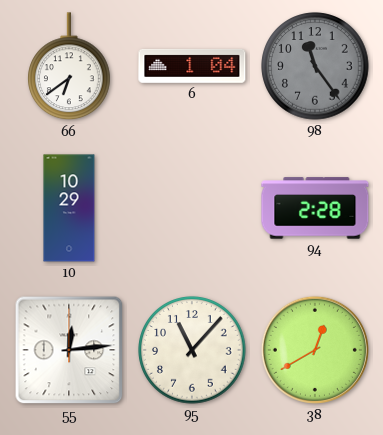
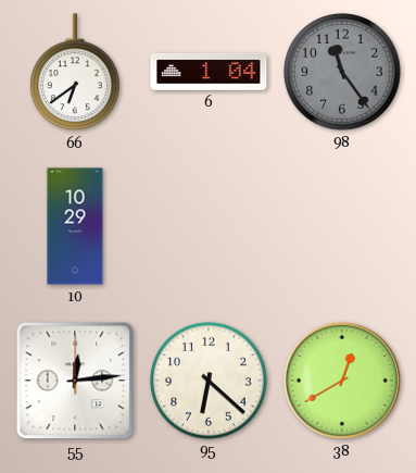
94: 2:28 -> none (315, 208)
95: 11:07 -> 6:22 (209, 381)
